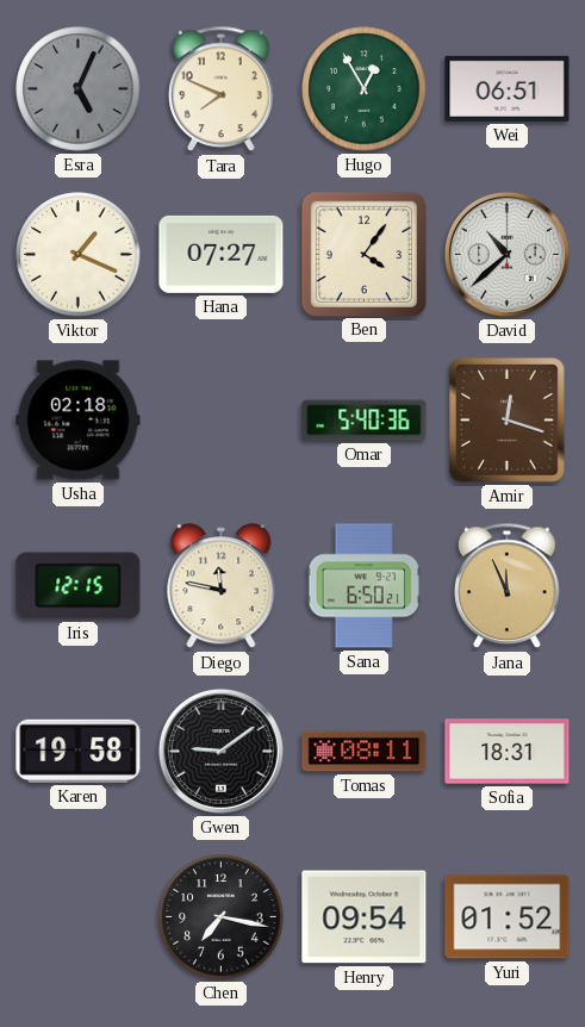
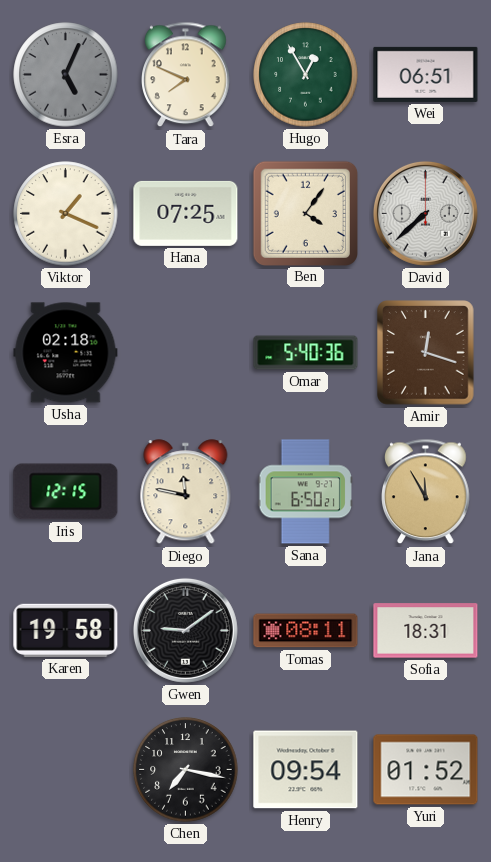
Hana: 07:27 -> 07:25 (186, 213)
David: 10:38 -> 7:38 (425, 213)
Jana: 11:56 -> 11:55 (426, 492)
